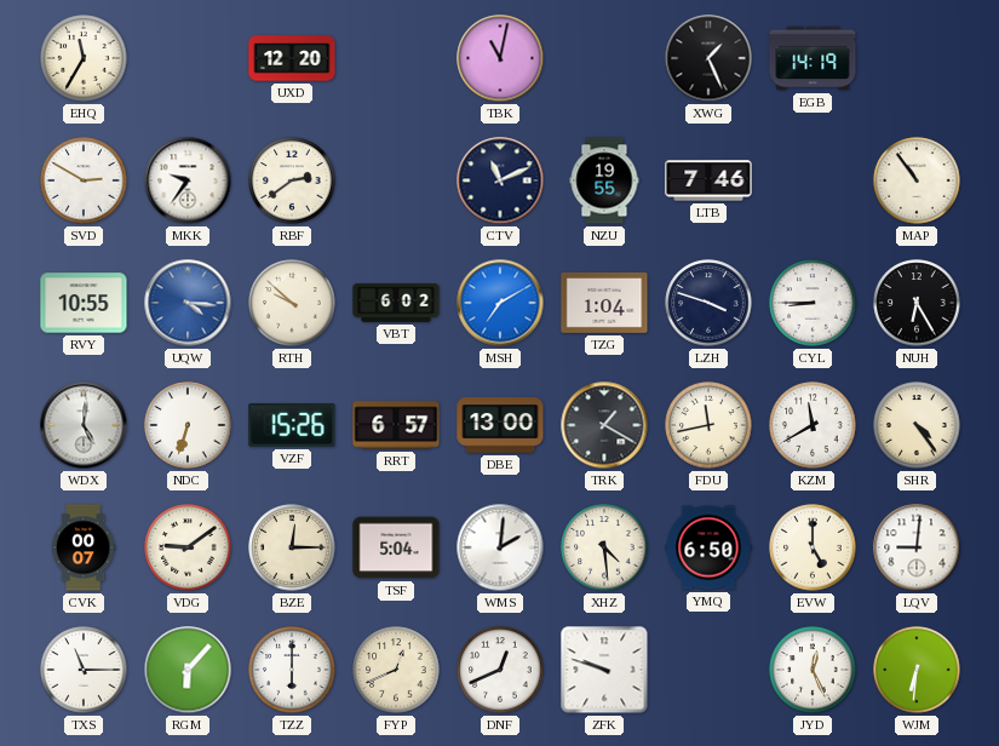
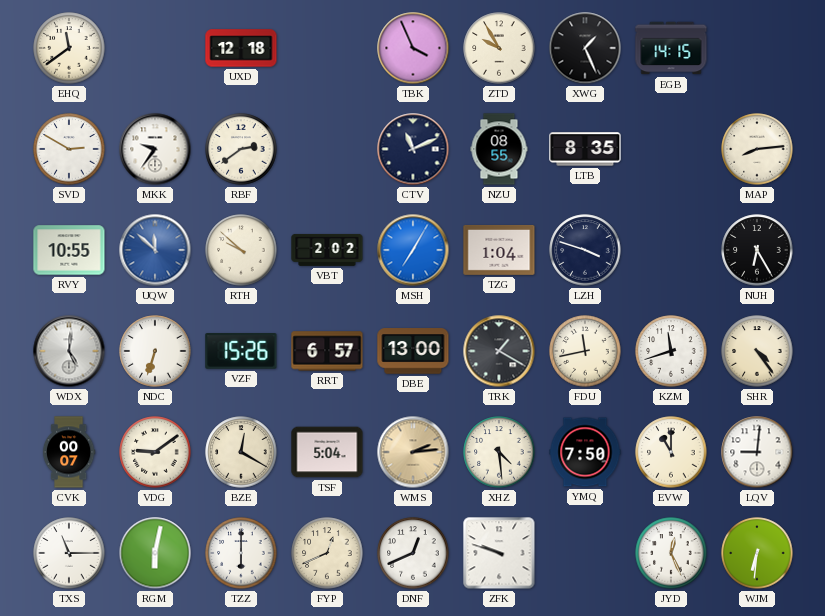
EHQ: 11:35 -> 11:39 (69, 48)
UXD: 12:20 -> 12:18 (241, 48)
TBK: 11:02 -> 3:56 (413, 48)
ZTD: none -> 9:55 (499, 48)
EGB: 14:19 -> 14:15 (671, 48)
NZU: 19:55 -> 08:55 (499, 149)
LTB: 7:46 -> 8:35 (585, 149)
MAP: 10:54 -> 8:14 (757, 149)
UQW: 4:16 -> 11:52 (155, 250)
VBT: 6:02 -> 2:02 (327, 250)
MSH: 7:10 -> 7:05 (413, 250)
CYL: 8:45 -> none (813, 303)
KZM: 11:40 -> 11:42 (671, 351)
BZE: 12:15 -> 12:20 (241, 452)
WMS: 2:01 -> 2:14 (413, 452)
WMS dial: white -> champagne (413, 452)
YMQ: 6:50 -> 7:50 (585, 452)
EVW: 5:00 -> 11:00 (671, 452)
RGM: 6:07 -> 6:02 (155, 553)
